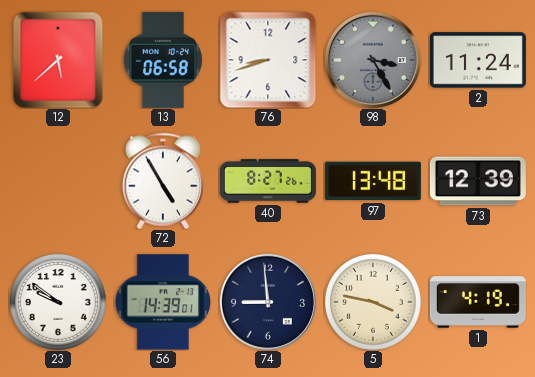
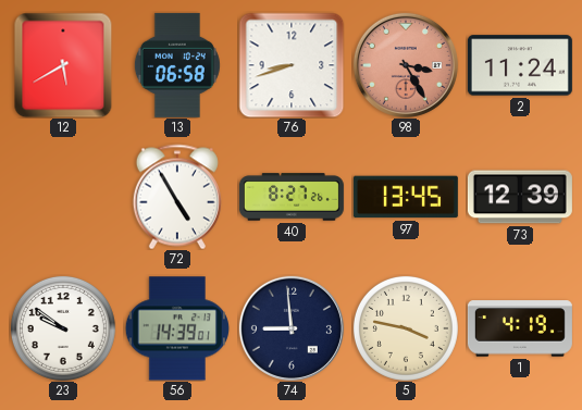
12: 5:38 -> 5:40 (63, 65)
98 dial: grey -> salmon (406, 65)
97: 13:48 -> 13:45 (406, 197)
